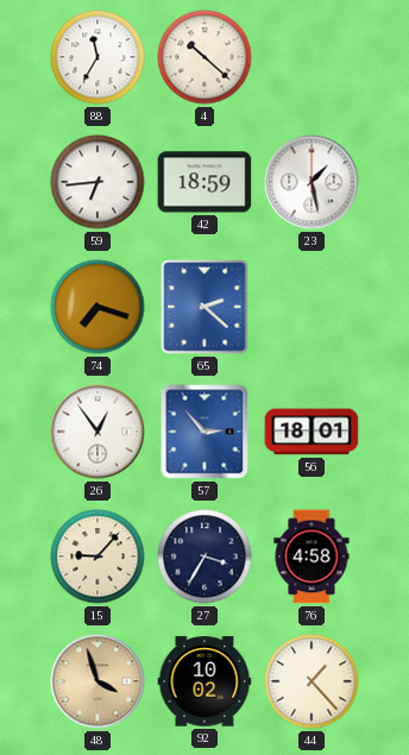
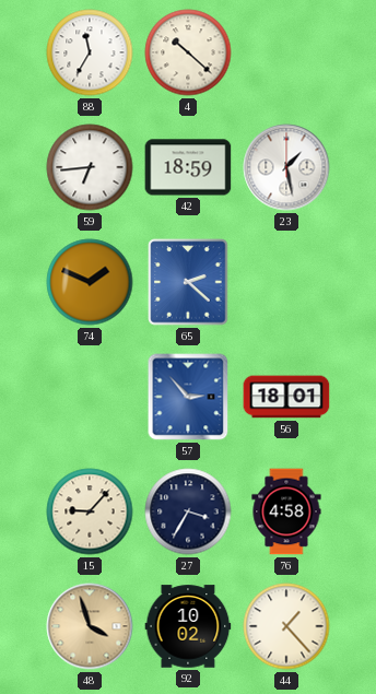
74: 7:18 -> 1:49 (90, 282)
26: 12:54 -> none (97, 432)
